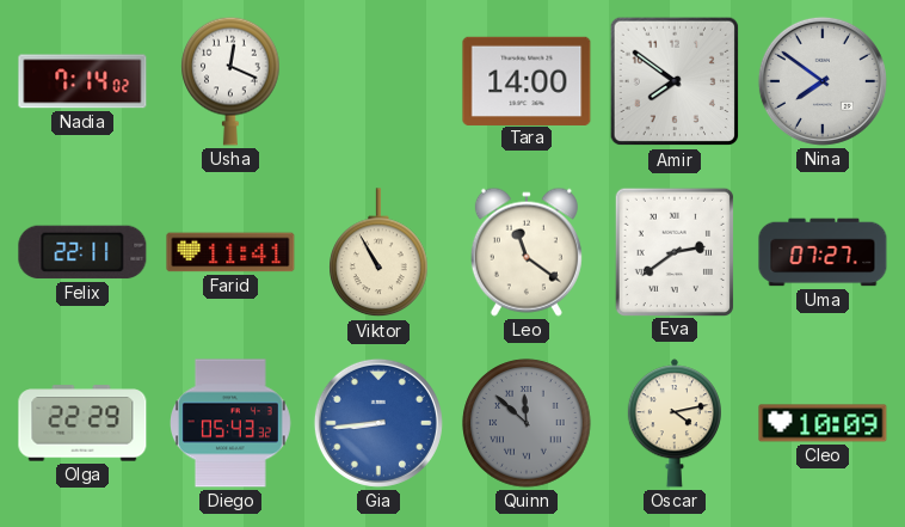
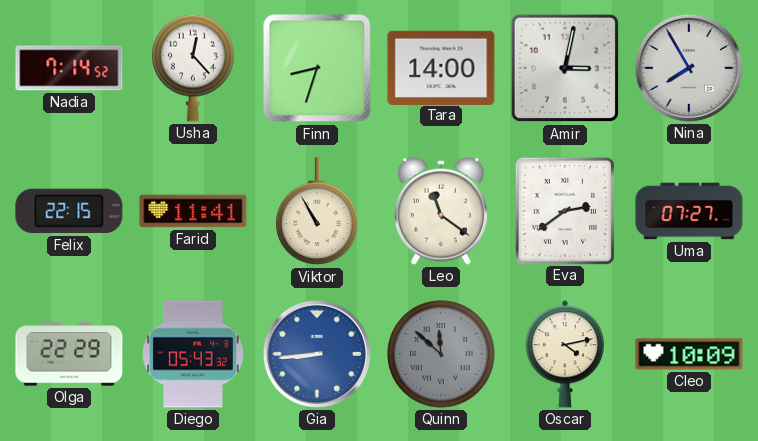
Nadia: 7:14:02 -> 7:14:52 (69, 68)
Usha: 12:19 -> 12:23 (193, 68)
Finn: none -> 8:33 (317, 68)
Amir: 7:51 -> 3:02 (565, 68)
Nina: 7:51 -> 7:55 (689, 68)
Felix: 22:11 -> 22:15 (69, 211)
